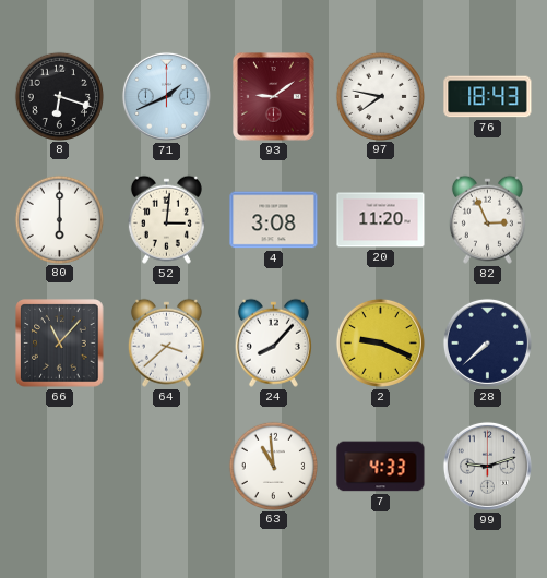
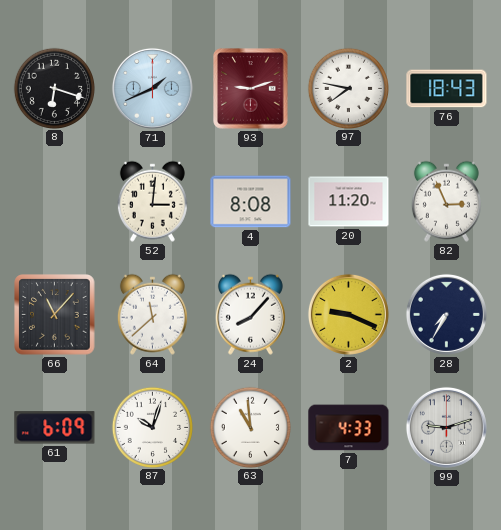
93: 9:09 -> 9:12 (251, 89)
80: 6:00 -> none (59, 219)
4: 3:08 -> 8:08 (251, 202)
64: 3:38 -> 11:38 (152, 314)
28: 7:38 -> 7:35 (446, 314)
61: none -> 6:09 (55, 428)
87: none -> 10:03 (152, 427)
